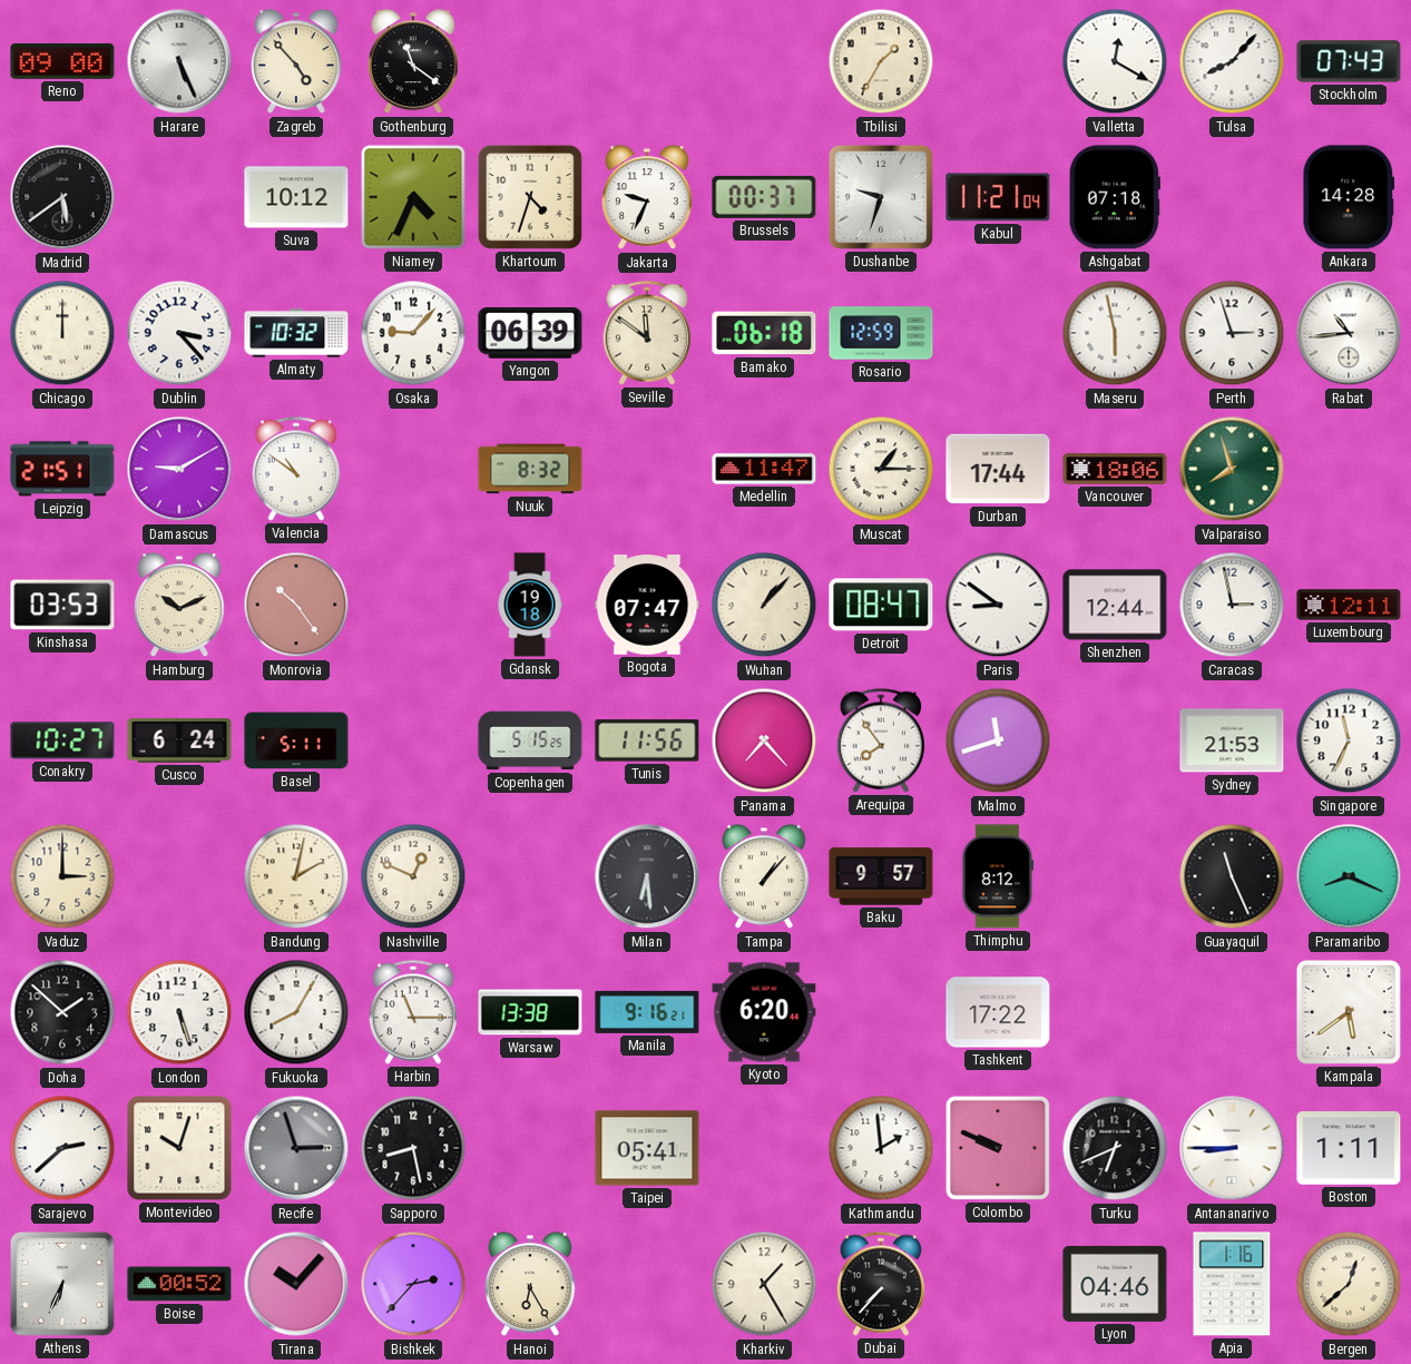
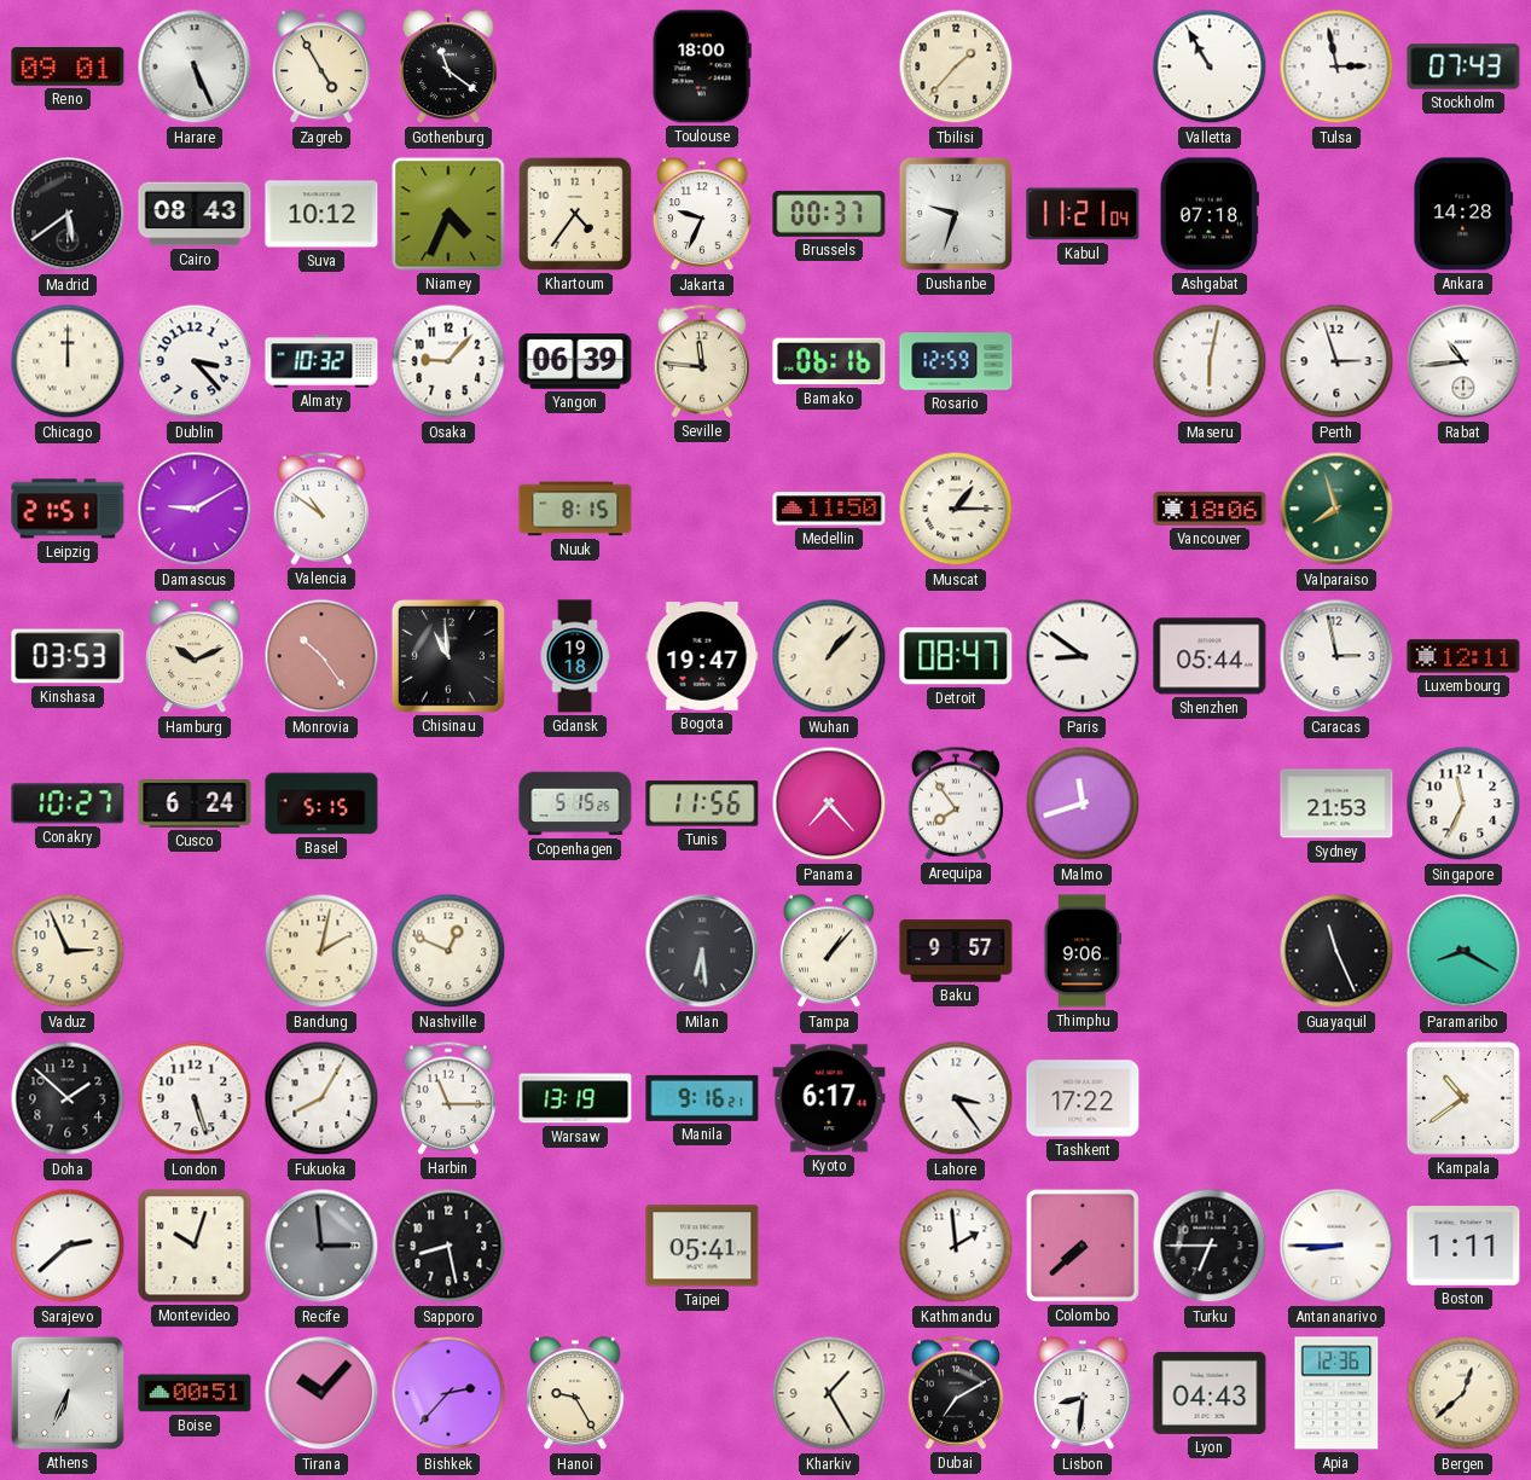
Reno: 09:00 -> 09:01 (68, 66)
Zagreb: 4:53 -> 4:55 (321, 68)
Toulouse: none -> 18:00 (702, 66)
Tbilisi: 1:35 -> 1:37 (956, 66)
Valletta: 12:20 -> 10:55 (1210, 66)
Tulsa: 8:07 -> 2:58 (1336, 66)
Cairo: none -> 08:43 (195, 214)
Khartoum: 4:33 -> 4:36 (575, 214)
Seville: 11:51 -> 11:46 (702, 361)
Bamako: 06:18 -> 06:16 (829, 361)
Maseru: 5:58 -> 6:02 (1210, 361)
Nuuk: 8:32 -> 8:15 (575, 509)
Medellin: 11:47 -> 11:50 (829, 509)
Durban: 17:44 -> none (998, 469)
Chisinau: none -> 10:59 (448, 656)
Bogota: 07:47 -> 19:47 (702, 656)
Shenzhen: 12:44 -> 05:44 (1210, 656)
Basel: 5:11 -> 5:15 (321, 803)
Vaduz: 3:00 -> 2:56 (68, 951)
Thimphu: 8:12 -> 9:06 (1083, 951)
Paramaribo: 8:19 -> 8:20 (1463, 951)
Warsaw: 13:38 -> 13:19 (575, 1098)
Kyoto: 6:20 -> 6:17 (829, 1098)
Lahore: none -> 3:24 (956, 1098)
Kampala: 5:39 -> 10:39 (1463, 1098)
Recife: 2:57 -> 2:59 (321, 1246)
Colombo: 9:49 -> 7:38 (1083, 1246)
Turku: 6:41 -> 6:45 (1210, 1246)
Boise: 00:52 -> 00:51 (195, 1393)
Hanoi: 6:25 -> 9:25 (575, 1394)
Dubai: 7:37 -> 7:10 (956, 1393)
Lisbon: none -> 8:31 (1083, 1394)
Lyon: 04:46 -> 04:43 (1210, 1393)
Apia: 1:16 -> 12:36 (1336, 1393)
